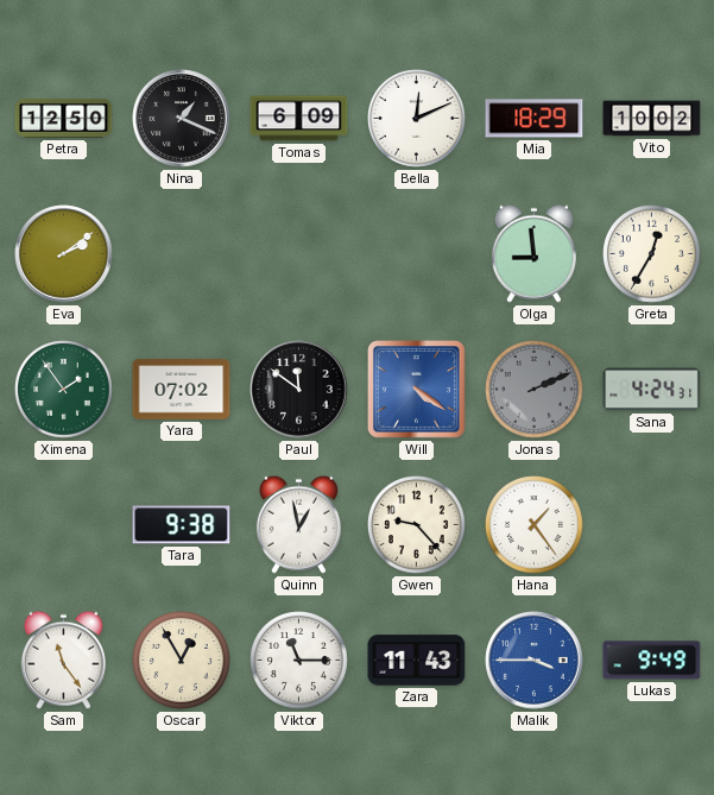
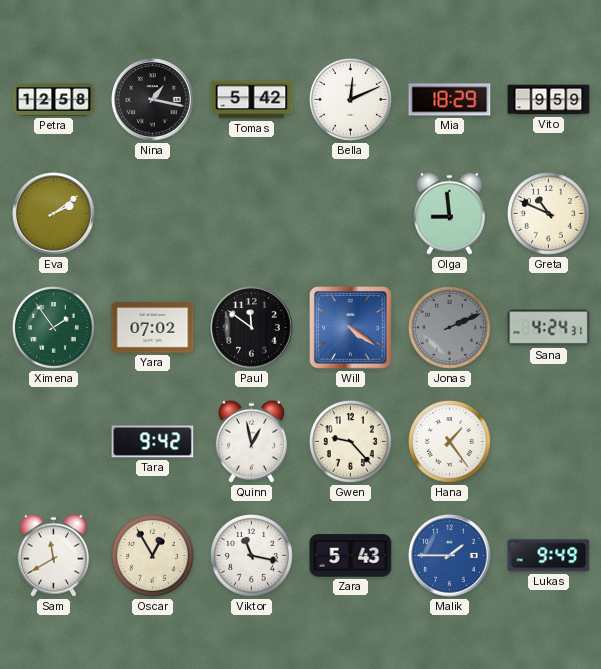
Petra: 12:50 -> 12:58 (54, 99)
Nina: 1:19 -> 1:17 (153, 100)
Tomas: 6:09 -> 5:42 (252, 100)
Vito: 10:02 -> 9:59 (549, 100)
Greta: 12:35 -> 10:49 (549, 214)
Tara: 9:38 -> 9:42 (153, 442)
Sam: 11:24 -> 11:40 (53, 555)
Viktor: 11:15 -> 11:17 (252, 556)
Zara: 11:43 -> 5:43 (351, 556)
Malik: 3:45 -> 1:45 (450, 556)
